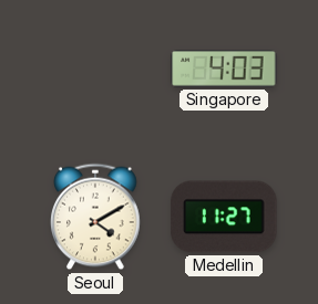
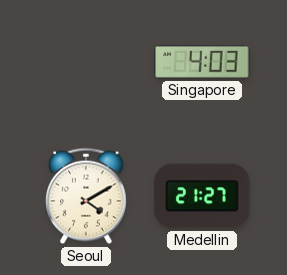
Medellin: 11:27 -> 21:27 (202, 196)
